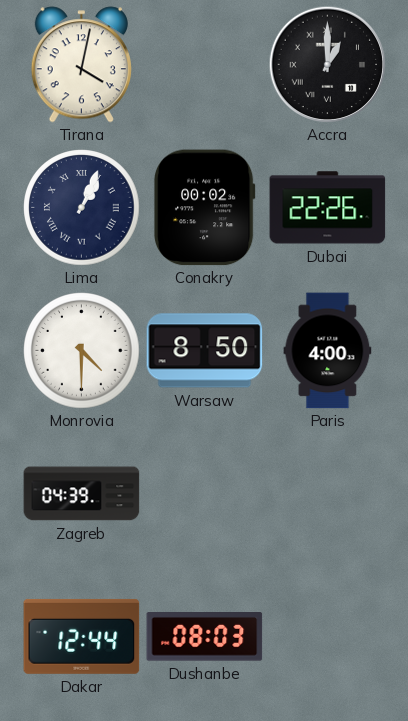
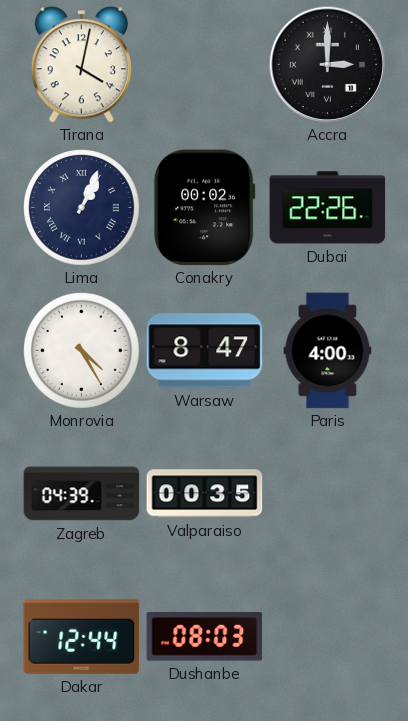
Accra: 1:00 -> 3:00 (327, 64)
Monrovia: 4:30 -> 4:25 (82, 351)
Warsaw: 8:50 -> 8:47 (205, 351)
Valparaiso: none -> 00:35 (205, 494)
